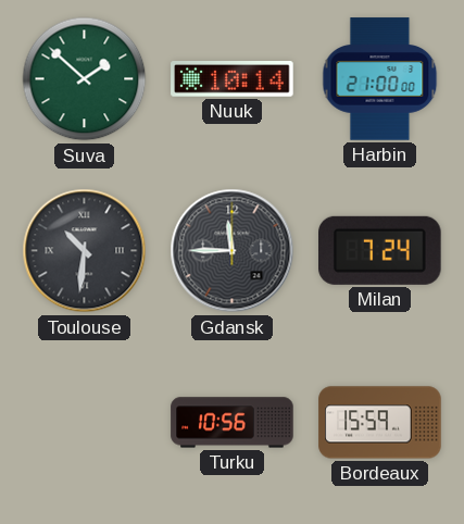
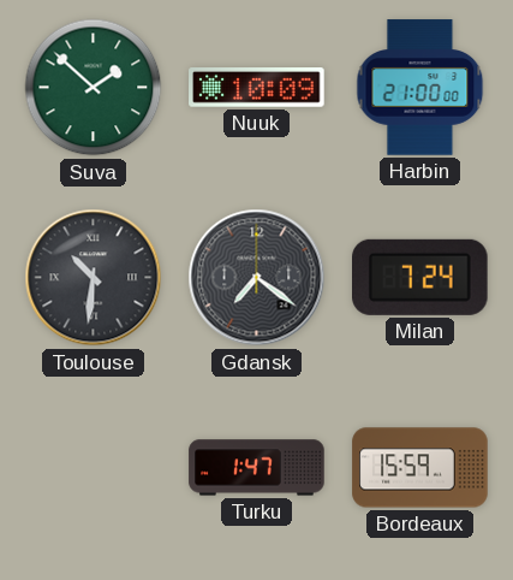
Nuuk: 10:14 -> 10:09 (257, 88)
Gdansk: 11:45 -> 7:21 (257, 278)
Turku: 10:56 -> 1:47 (257, 468)
